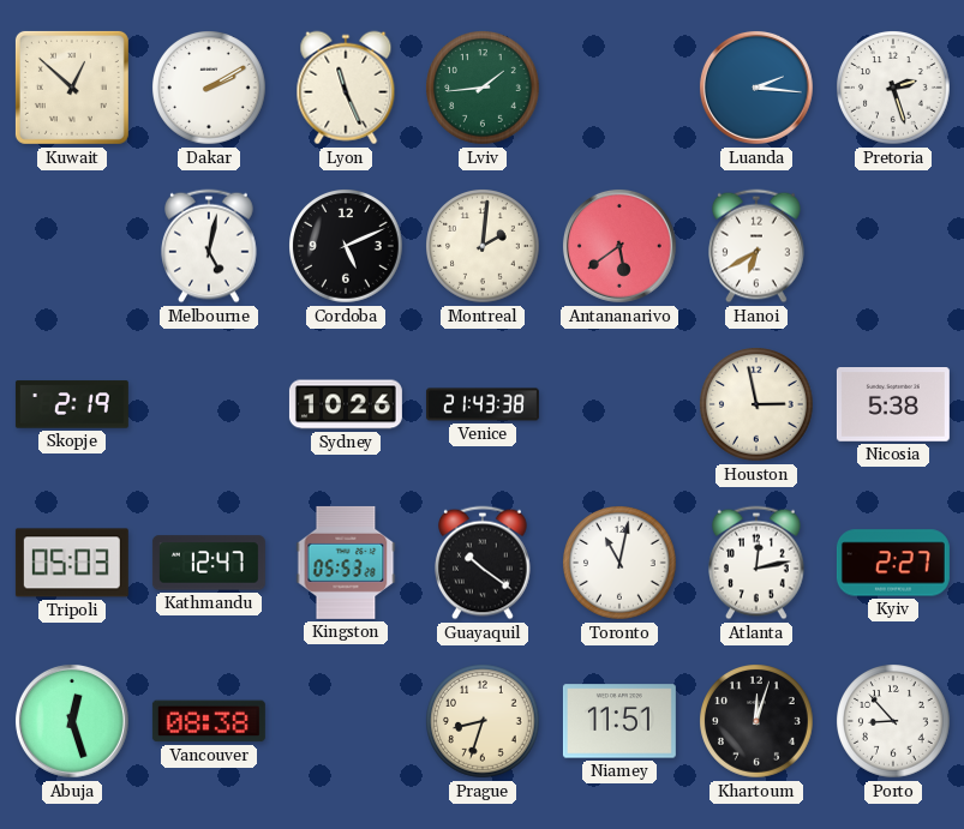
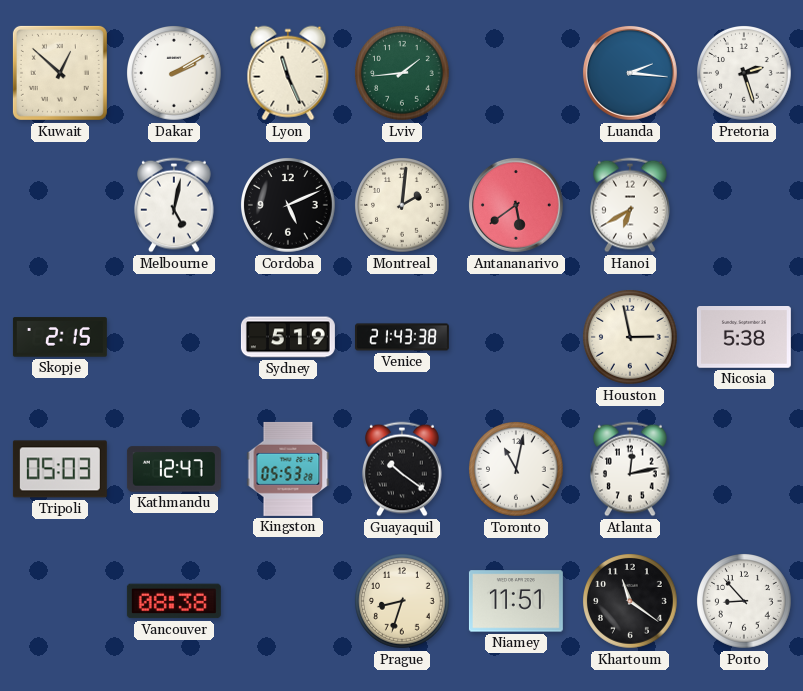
Skopje: 2:19 -> 2:15 (60, 337)
Sydney: 10:26 -> 5:19 (288, 337)
Kyiv: 2:27 -> none (893, 563)
Abuja: 12:27 -> none (72, 721)
Khartoum: 12:03 -> 11:21 (631, 602)
